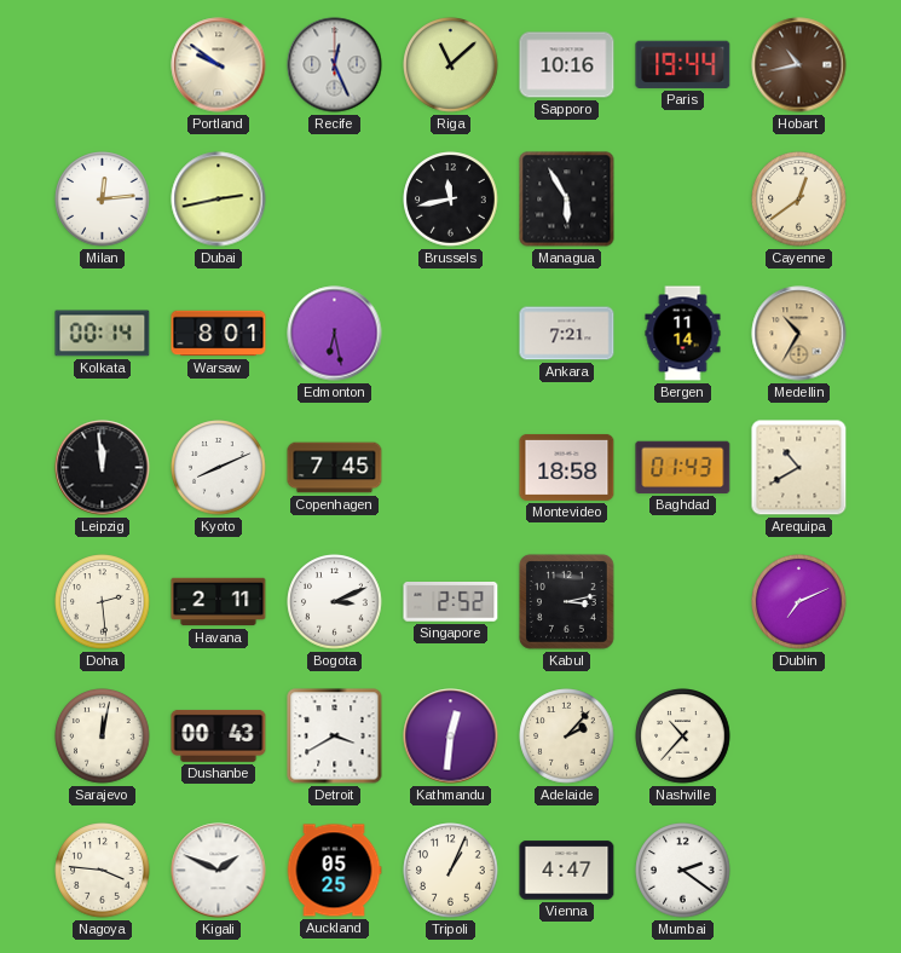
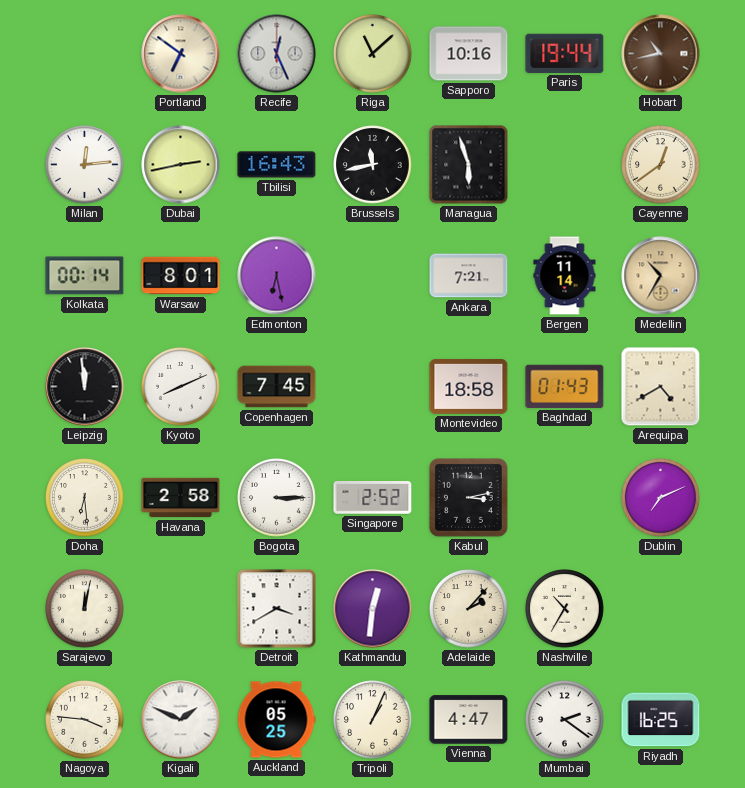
Portland: 9:51 -> 6:51 (181, 54)
Tbilisi: none -> 16:43 (277, 165)
Managua: 5:55 -> 5:57 (469, 165)
Arequipa: 10:40 -> 4:40 (661, 387)
Doha: 2:29 -> 6:29 (85, 498)
Havana: 2:11 -> 2:58 (181, 498)
Bogota: 3:11 -> 3:15 (277, 498)
Dushanbe: 00:43 -> none (219, 735)
Nashville: 10:37 -> 10:35 (565, 609)
Riyadh: none -> 16:25 (661, 720)
